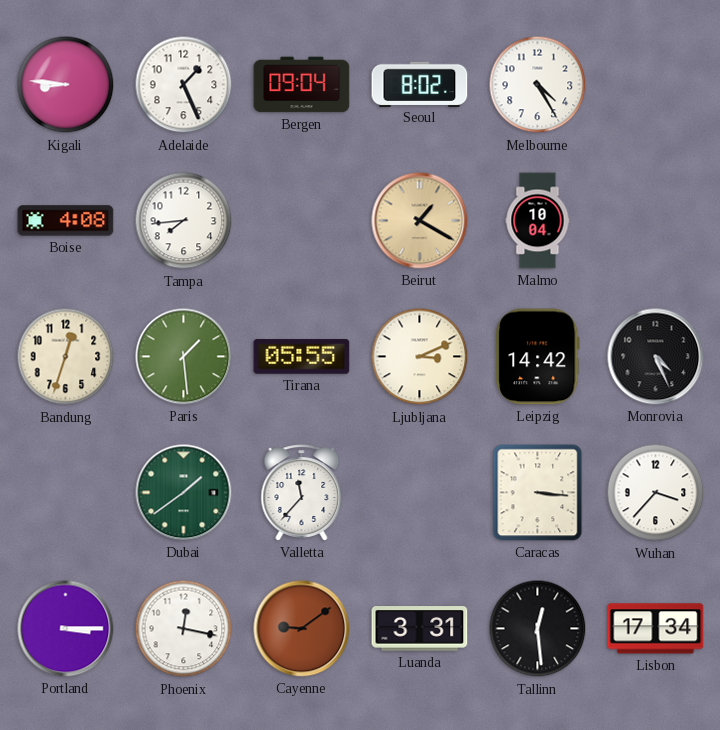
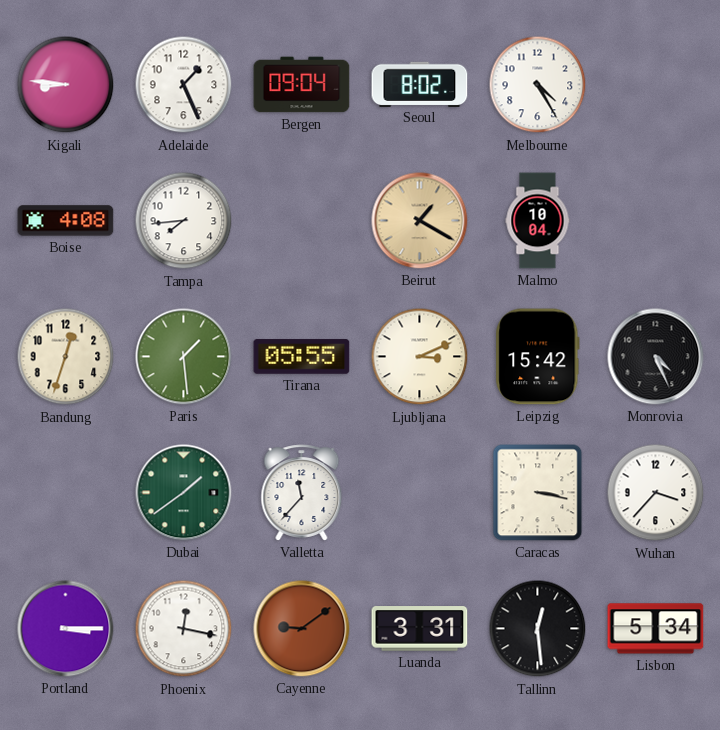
Leipzig: 14:42 -> 15:42 (538, 357)
Caracas: 3:16 -> 3:17 (538, 493)
Lisbon: 17:34 -> 5:34 (656, 629)
